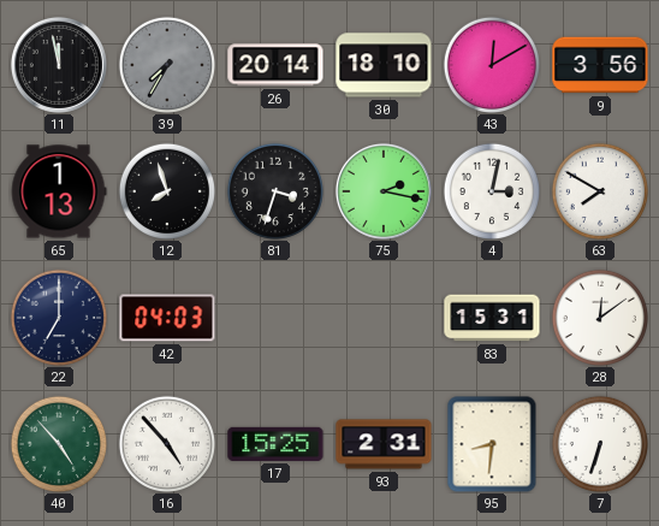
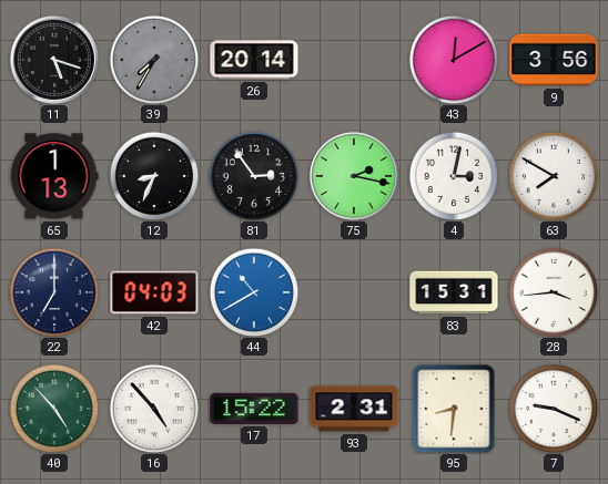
11: 11:58 -> 5:18 (54, 60)
30: 18:10 -> none (384, 65)
12: 7:57 -> 8:34 (153, 175)
81: 3:33 -> 2:54 (253, 175)
44: none -> 10:40 (253, 291)
28: 12:09 -> 3:44 (553, 291)
17: 15:25 -> 15:22 (254, 409)
7: 6:33 -> 9:19 (553, 408)
